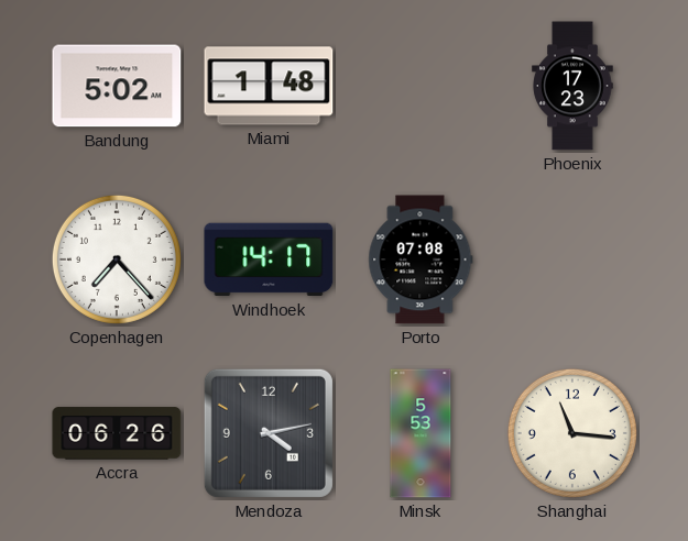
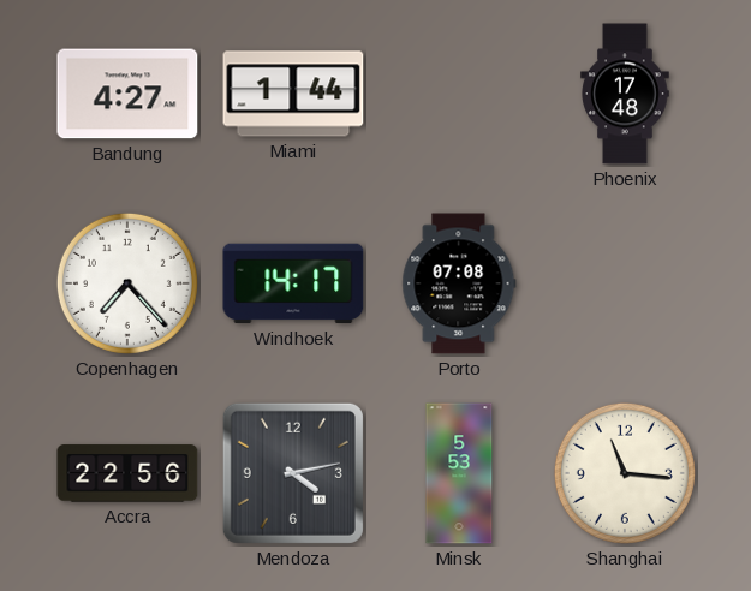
Bandung: 5:02 -> 4:27 (127, 94)
Miami: 1:48 -> 1:44 (293, 94)
Phoenix: 17:23 -> 17:48 (625, 94)
Accra: 06:26 -> 22:56 (127, 473)
